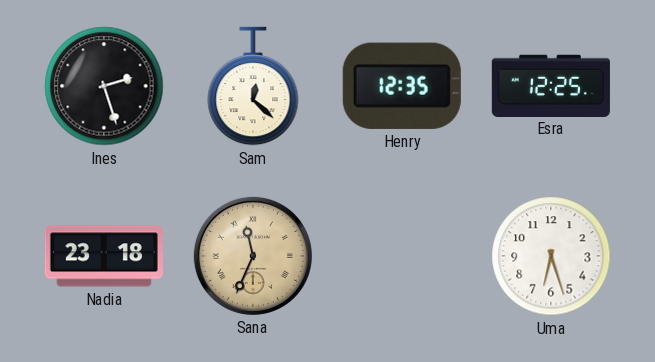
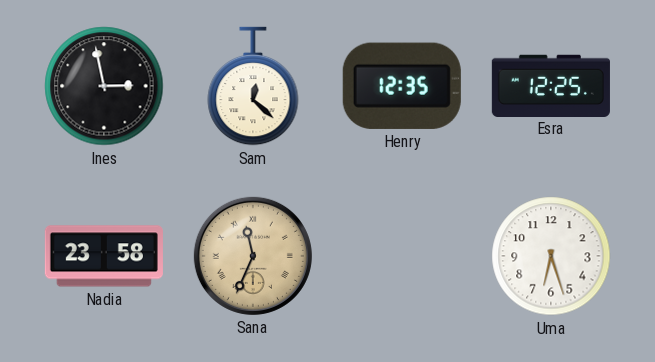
Ines: 2:27 -> 2:58 (104, 86)
Nadia: 23:18 -> 23:58 (104, 256)
